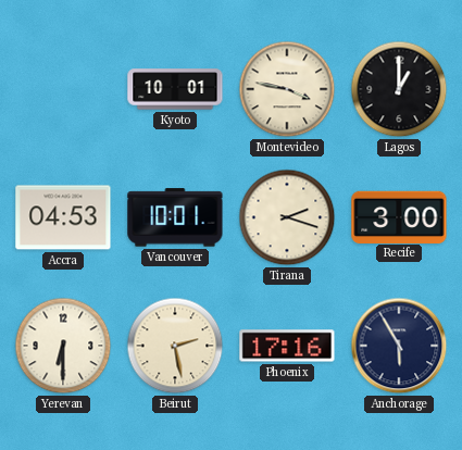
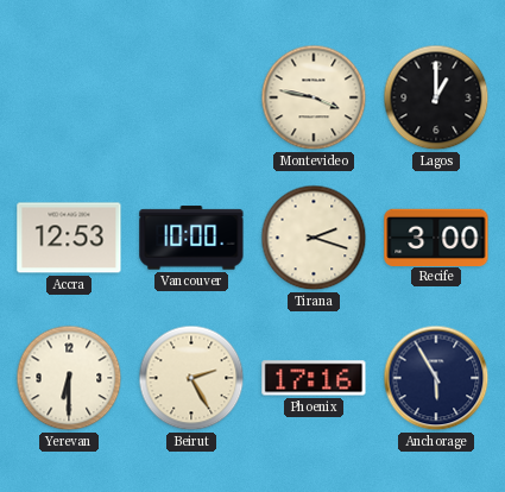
Kyoto: 10:01 -> none (175, 89)
Accra: 04:53 -> 12:53 (69, 238)
Vancouver: 10:01 -> 10:00 (191, 238)
Beirut: 2:28 -> 2:25 (191, 378)
